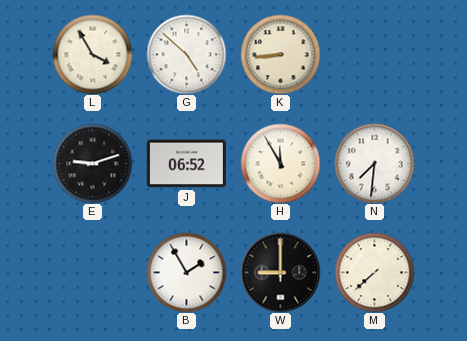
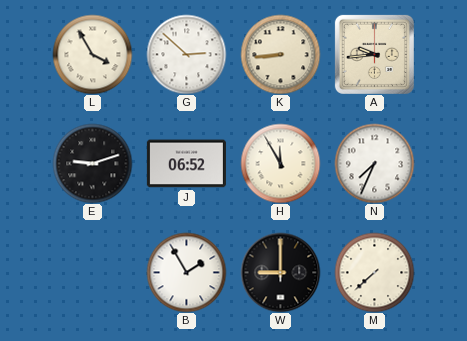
G: 4:52 -> 2:52 (186, 54)
A: none -> 9:44 (374, 54)
N: 7:31 -> 7:34 (374, 163)
